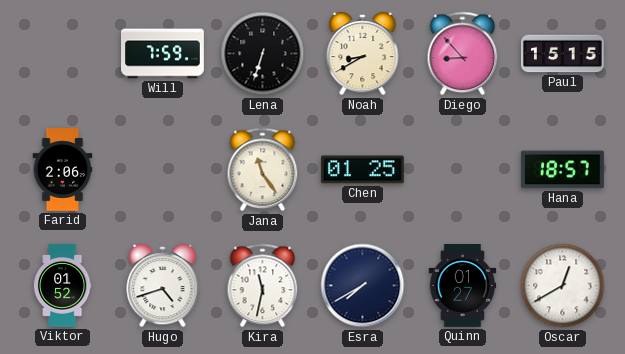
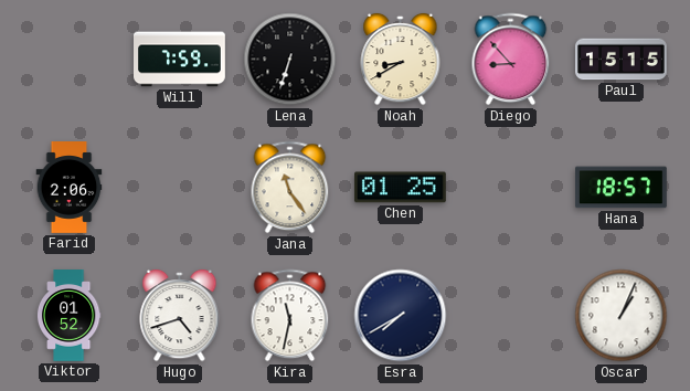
Quinn: 01:27 -> none (463, 286)
Oscar: 12:40 -> 1:04 (622, 316)
